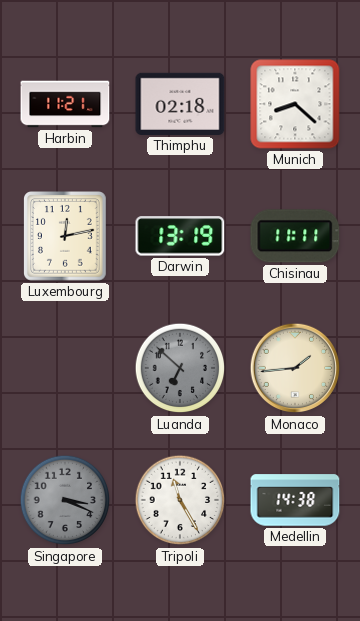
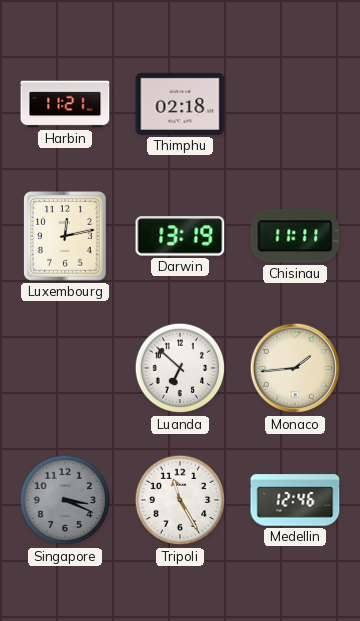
Munich: 8:22 -> none (295, 104)
Luanda dial: grey -> white (180, 368)
Medellin: 14:38 -> 12:46 (295, 500)
